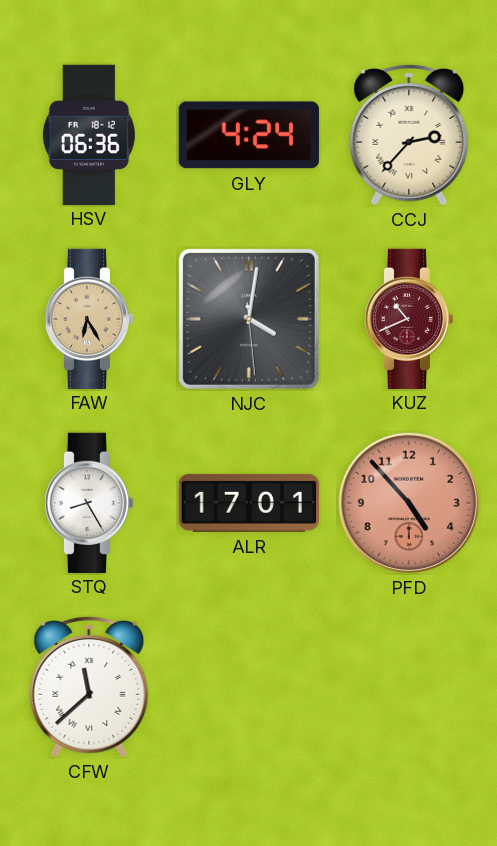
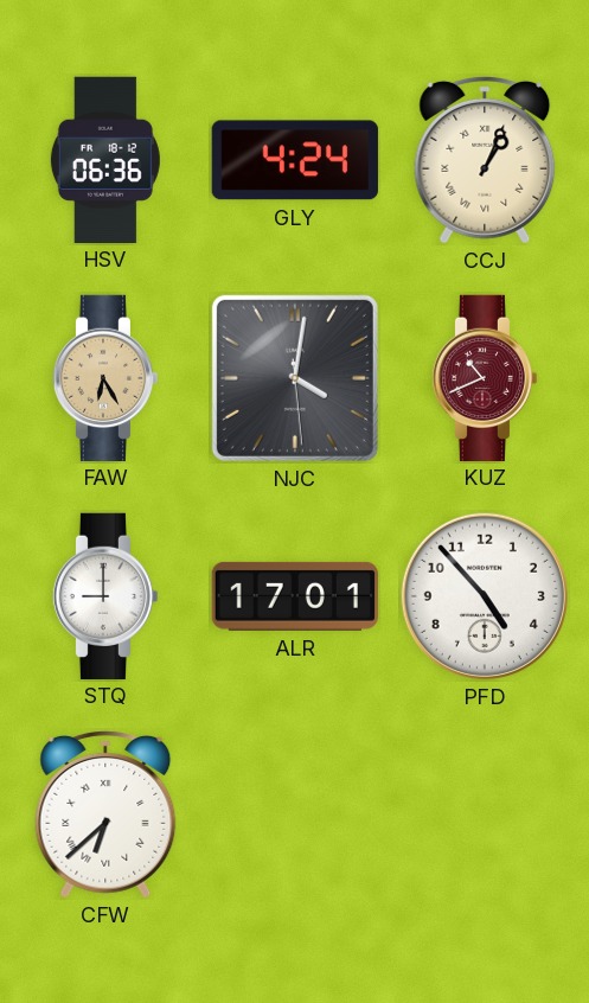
CCJ: 2:37 -> 1:04 (485, 160)
STQ: 8:25 -> 9:00 (105, 595)
PFD dial: salmon -> white (485, 596)
CFW: 11:38 -> 6:38 (105, 814)
